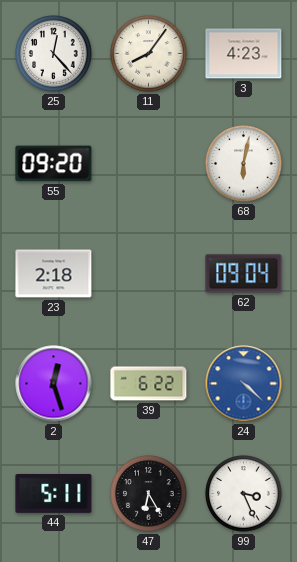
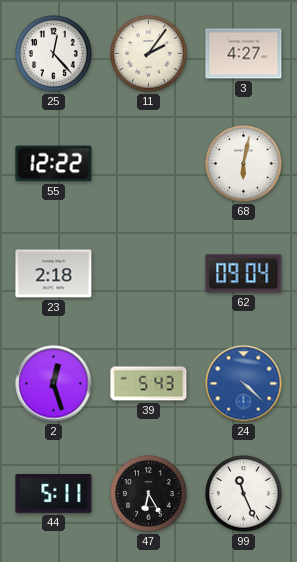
11: 8:06 -> 2:06 (149, 54)
3: 4:23 -> 4:27 (244, 54)
55: 09:20 -> 12:22 (54, 164)
39: 6:22 -> 5:43 (149, 384)
99: 3:26 -> 11:26 (244, 494)
